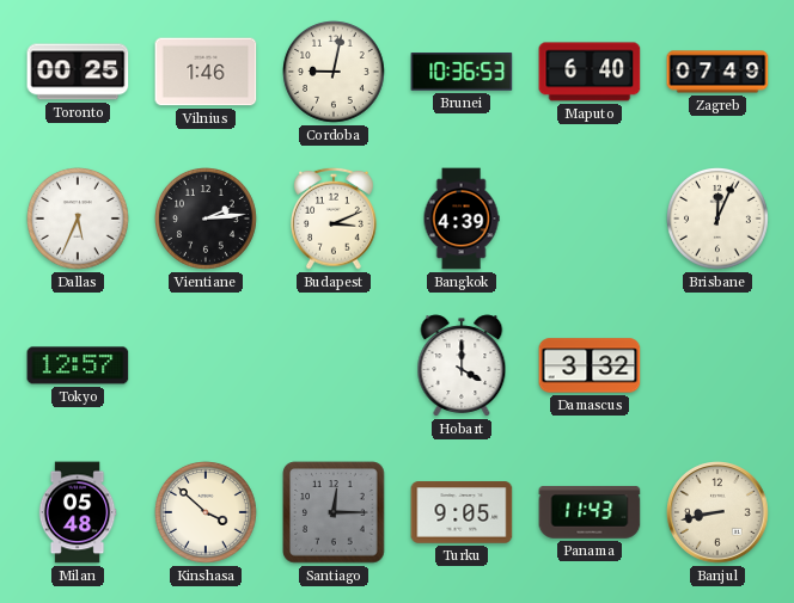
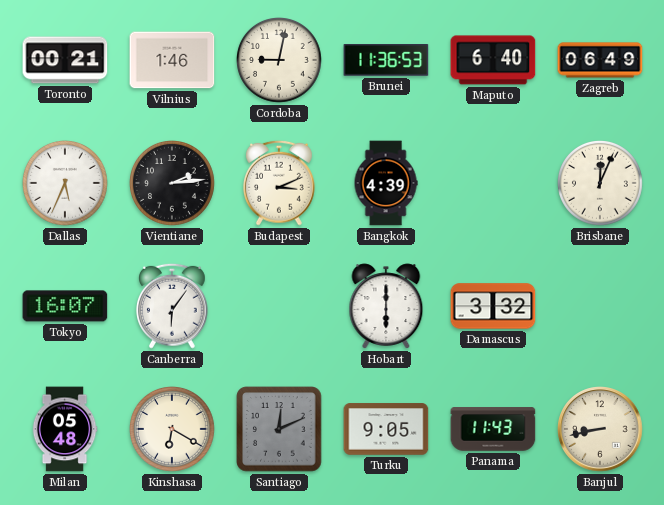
Toronto: 00:25 -> 00:21 (65, 60)
Brunei: 10:36 -> 11:36 (386, 60)
Zagreb: 07:49 -> 06:49 (600, 60)
Tokyo: 12:57 -> 16:07 (65, 306)
Canberra: none -> 6:06 (173, 306)
Hobart: 4:00 -> 6:00 (386, 306)
Kinshasa: 3:52 -> 6:20 (173, 430)
Santiago: 12:15 -> 12:11 (279, 429)
